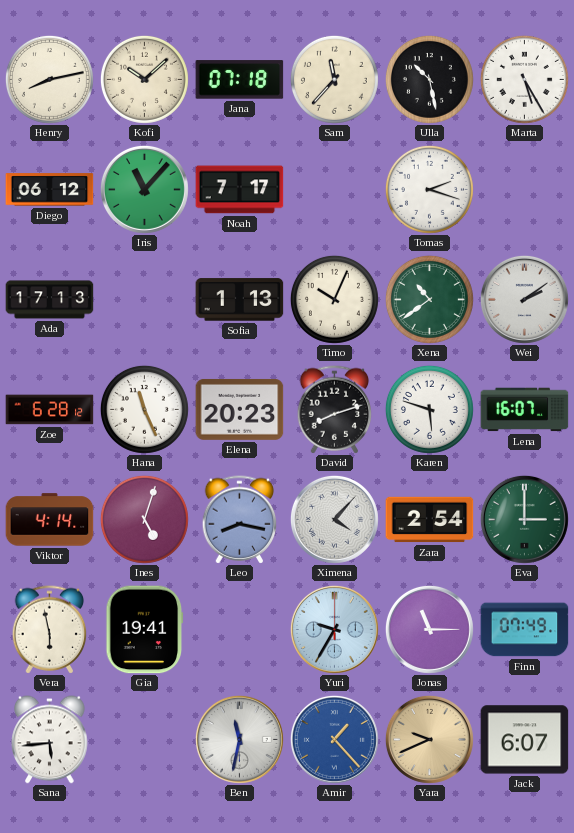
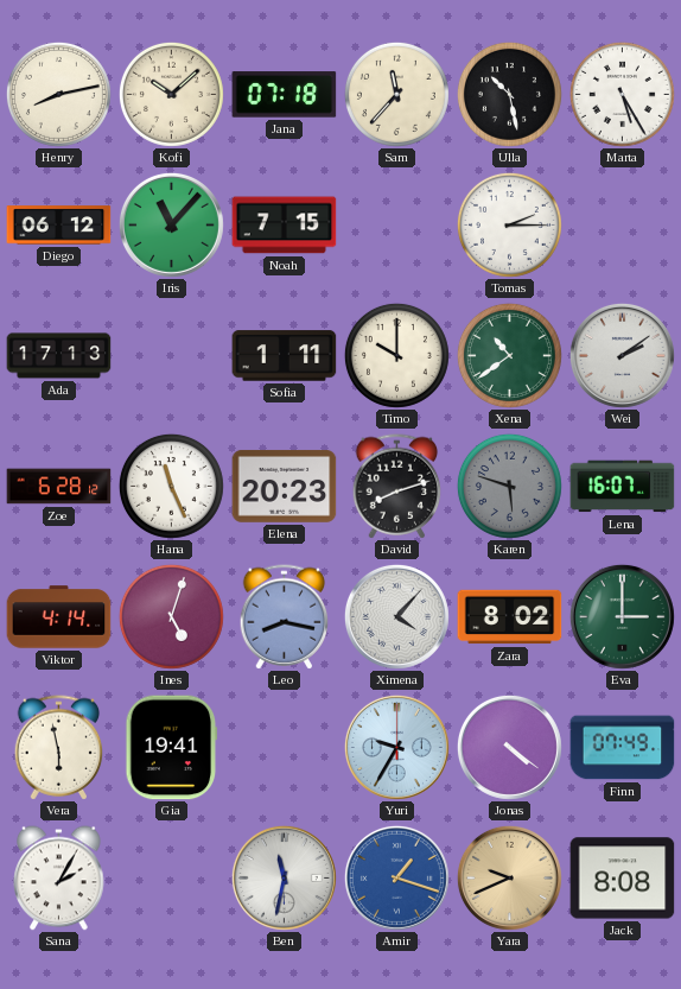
Noah: 7:17 -> 7:15 (285, 226)
Tomas: 2:18 -> 2:15 (509, 224)
Sofia: 1:13 -> 1:11 (285, 356)
Timo: 10:04 -> 10:00 (396, 355)
Karen dial: white -> grey (509, 486)
Zara: 2:54 -> 8:02 (510, 617)
Jonas: 11:15 -> 4:21 (509, 747)
Sana: 5:44 -> 2:05 (59, 879)
Amir: 1:23 -> 1:18 (396, 877)
Jack: 6:07 -> 8:08 (623, 879)
